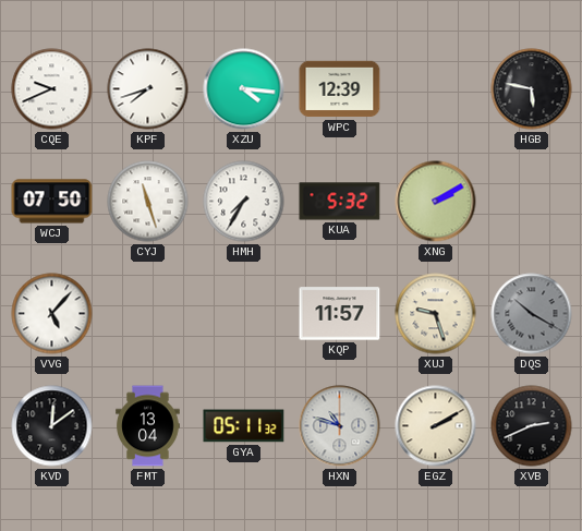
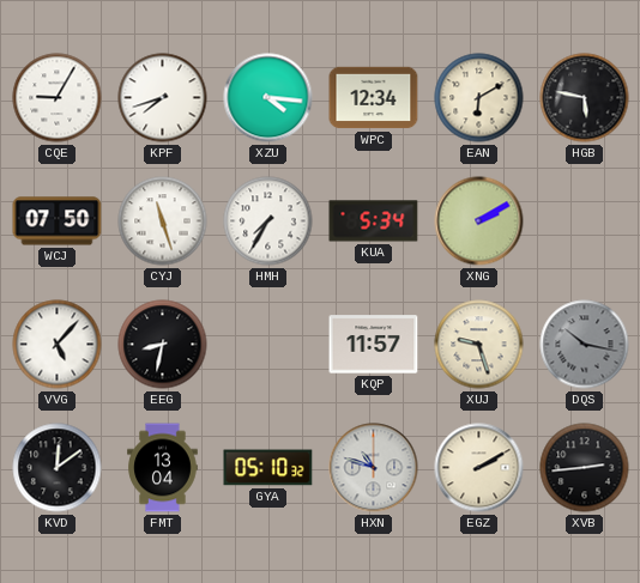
CQE: 9:41 -> 9:05 (58, 98)
WPC: 12:39 -> 12:34 (374, 98)
EAN: none -> 6:10 (479, 98)
KUA: 5:32 -> 5:34 (374, 221)
EEG: none -> 8:32 (163, 345)
DQS: 10:20 -> 10:17 (585, 345)
GYA: 05:11 -> 05:10 (268, 468)
XVB: 2:41 -> 2:44 (585, 468)
